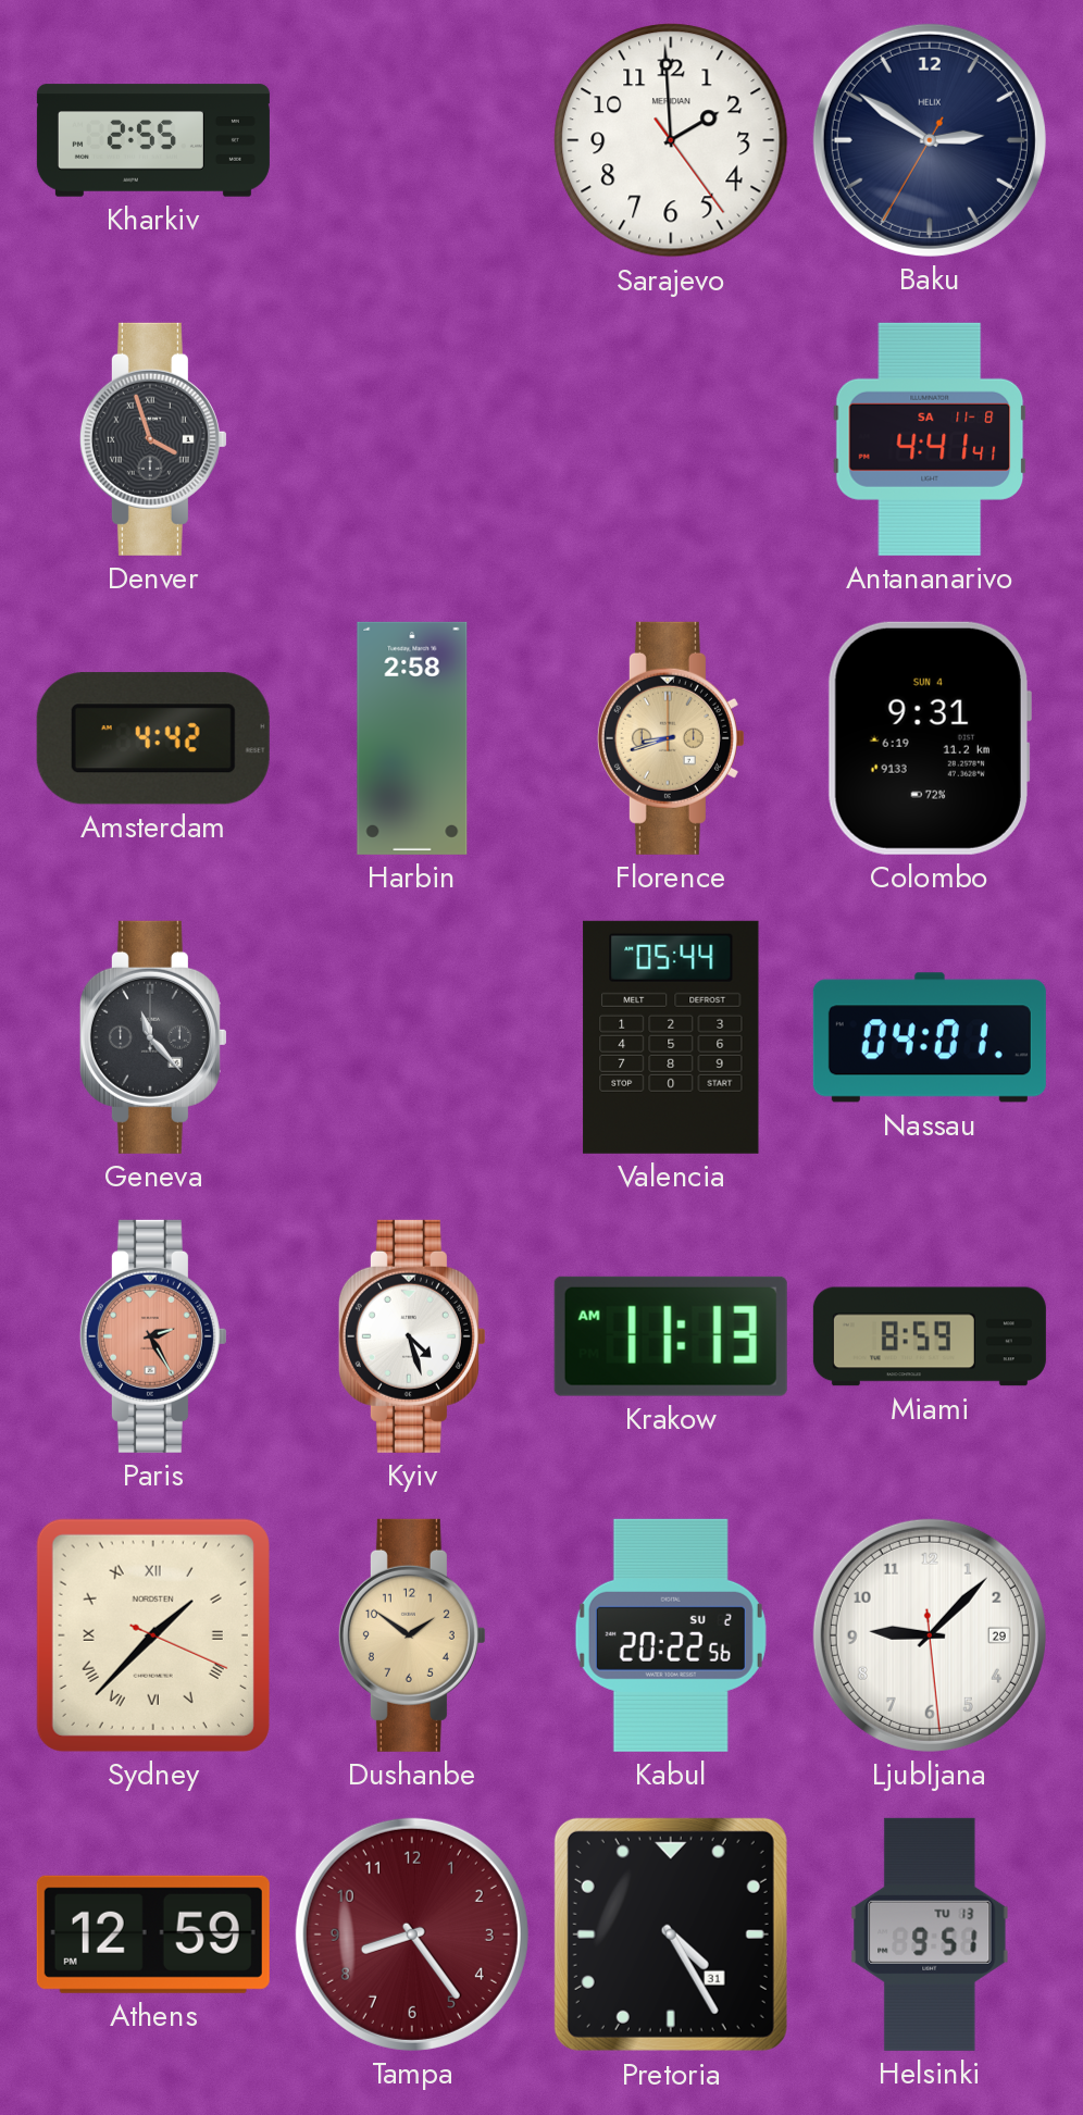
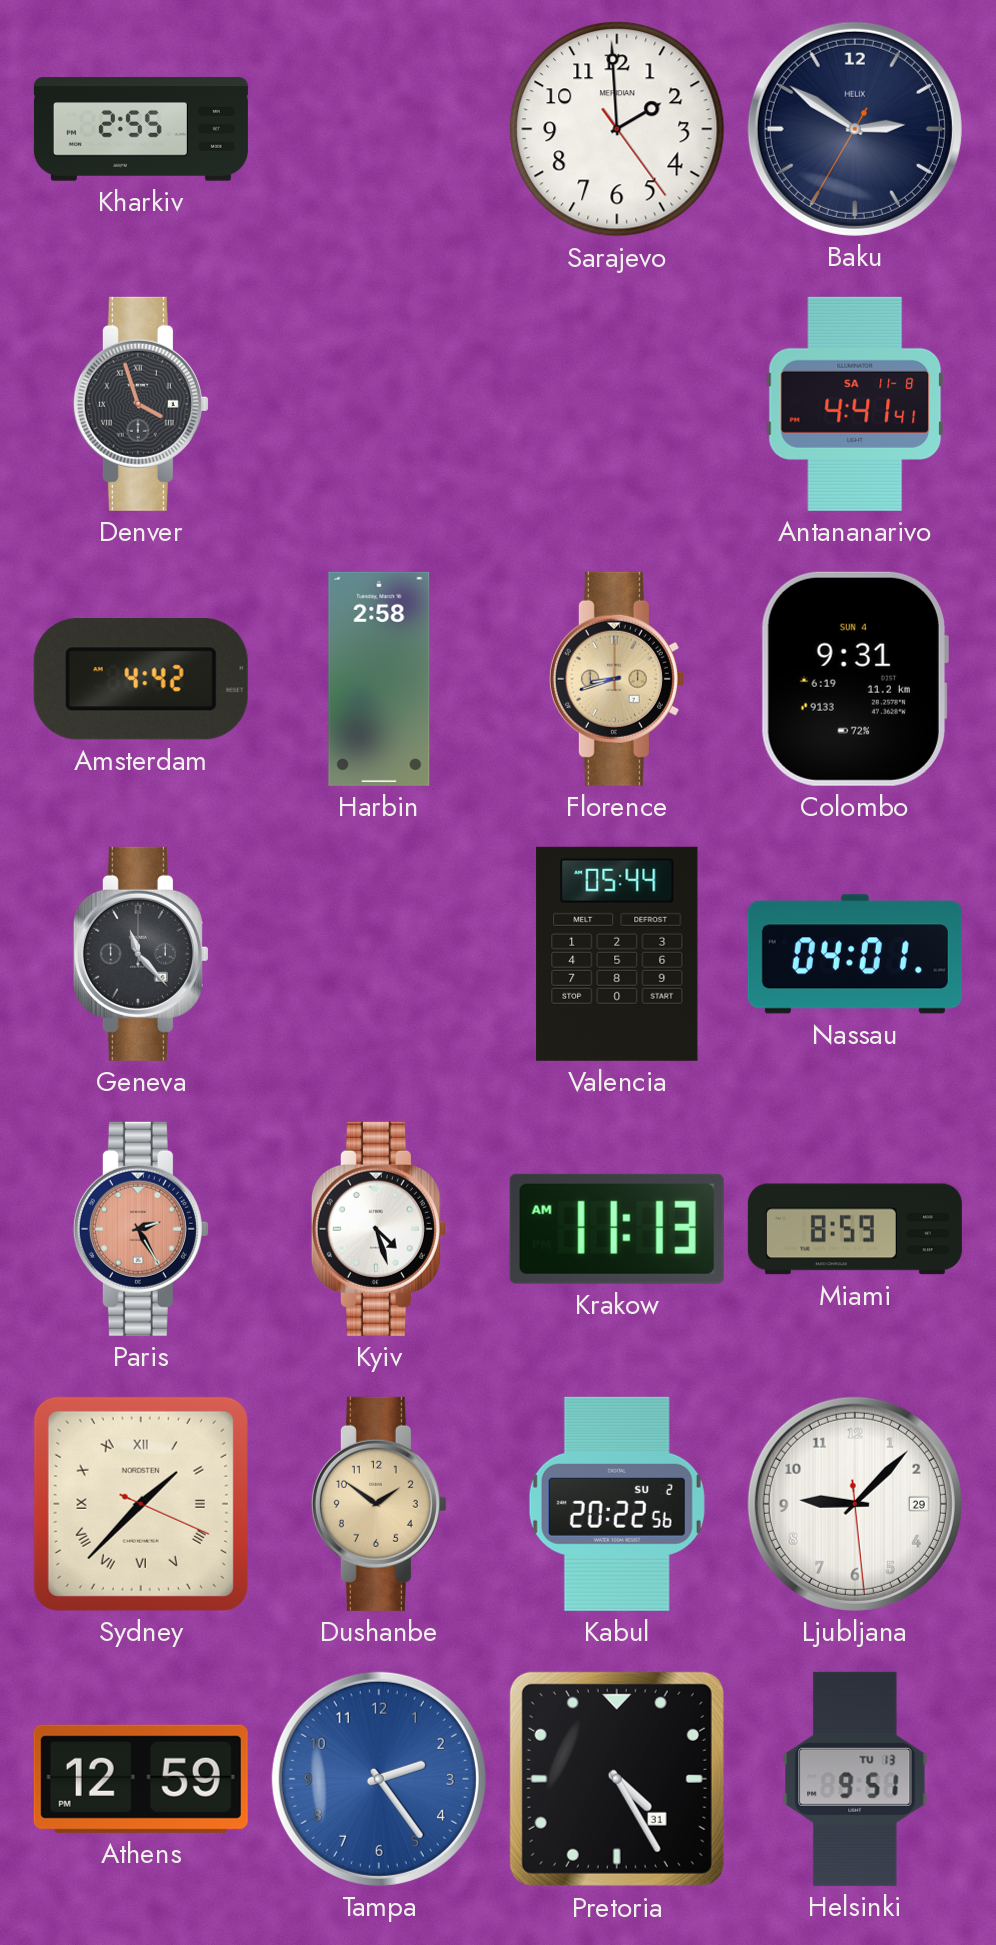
Tampa: 8:24 -> 2:24 (379, 1779)
Tampa dial: burgundy -> blue (379, 1779)
